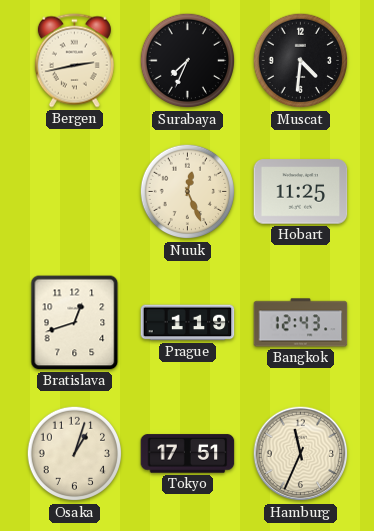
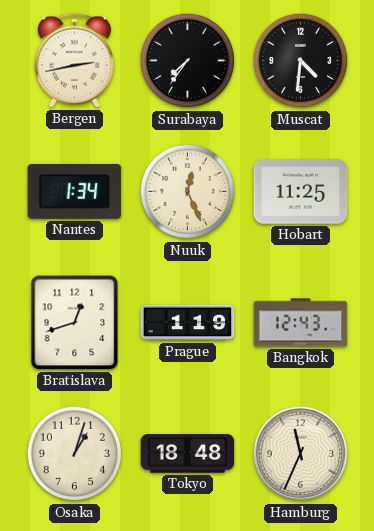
Surabaya: 7:34 -> 7:36 (188, 61)
Nantes: none -> 1:34 (75, 191)
Tokyo: 17:51 -> 18:48 (188, 454)
